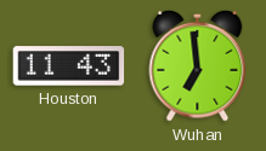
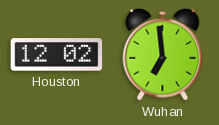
Houston: 11:43 -> 12:02 (57, 55)
